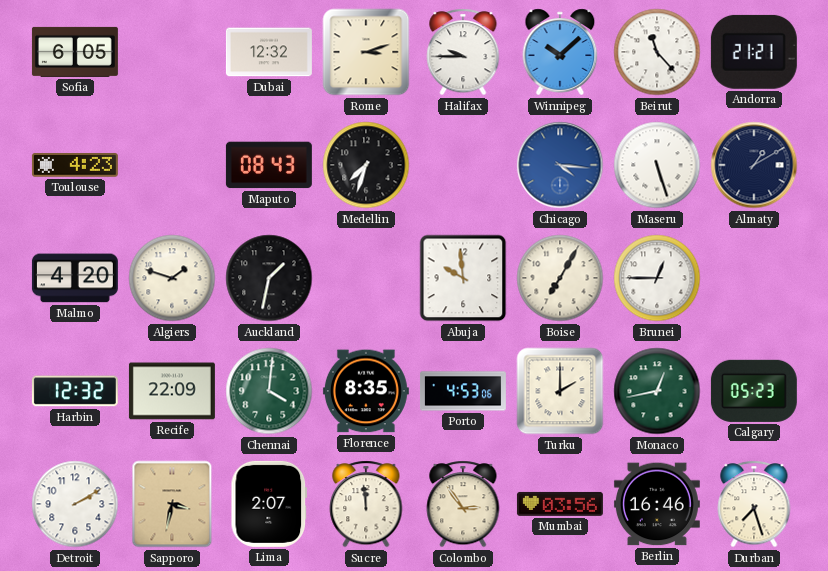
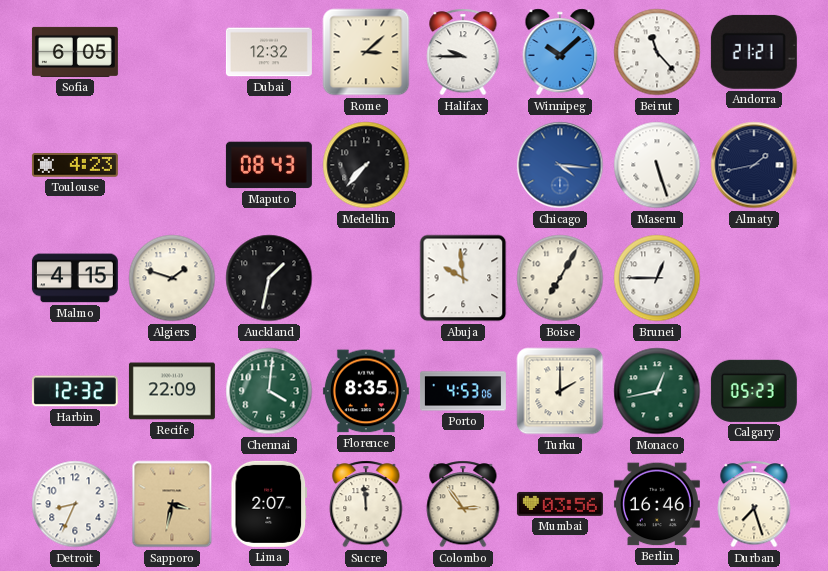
Rome: 3:12 -> 3:08 (366, 52)
Medellin: 7:33 -> 7:37 (366, 165)
Almaty: 1:10 -> 1:43 (754, 165)
Malmo: 4:20 -> 4:15 (75, 278)
Detroit: 2:10 -> 8:34 (75, 504)
